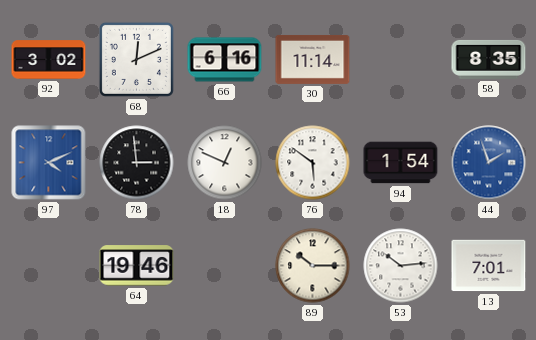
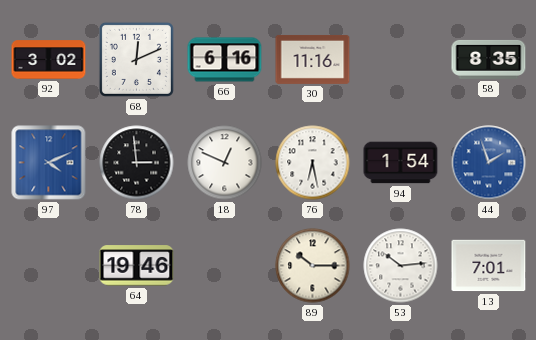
30: 11:14 -> 11:16 (313, 59)
76: 5:51 -> 6:28 (313, 163)
